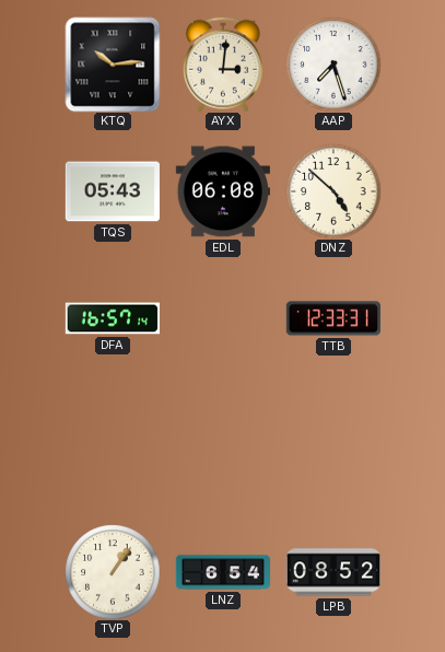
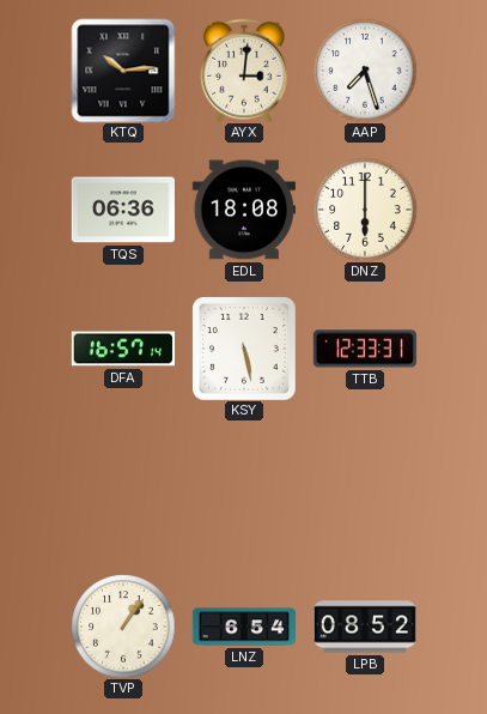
TQS: 05:43 -> 06:36 (122, 210)
EDL: 06:08 -> 18:08 (244, 210)
DNZ: 4:52 -> 6:00 (365, 210)
KSY: none -> 5:28 (244, 349)
